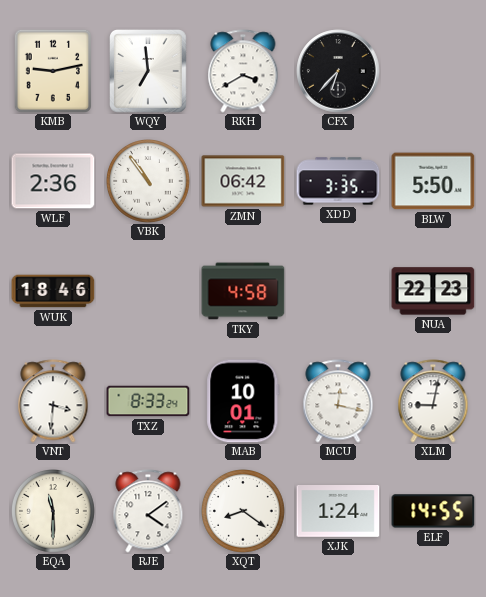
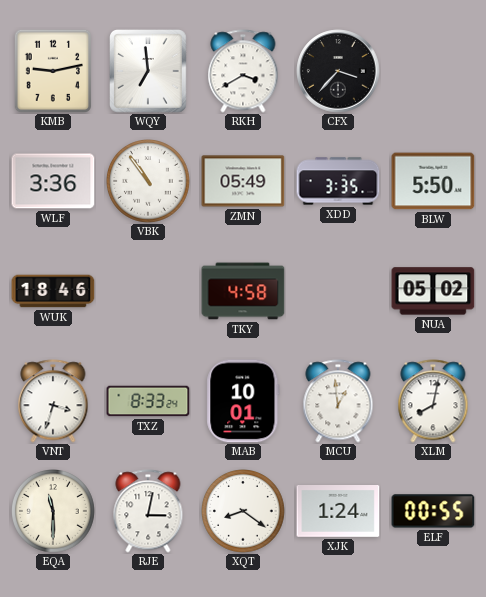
CFX: 6:37 -> 3:37 (338, 71)
WLF: 2:36 -> 3:36 (53, 181)
ZMN: 06:42 -> 05:49 (243, 181)
NUA: 22:23 -> 05:02 (433, 291)
VNT: 3:31 -> 3:33 (53, 401)
MCU: 12:17 -> 12:59 (338, 401)
XLM: 9:02 -> 8:02 (433, 401)
RJE: 4:09 -> 3:02 (148, 511)
ELF: 14:55 -> 00:55 (433, 511)
